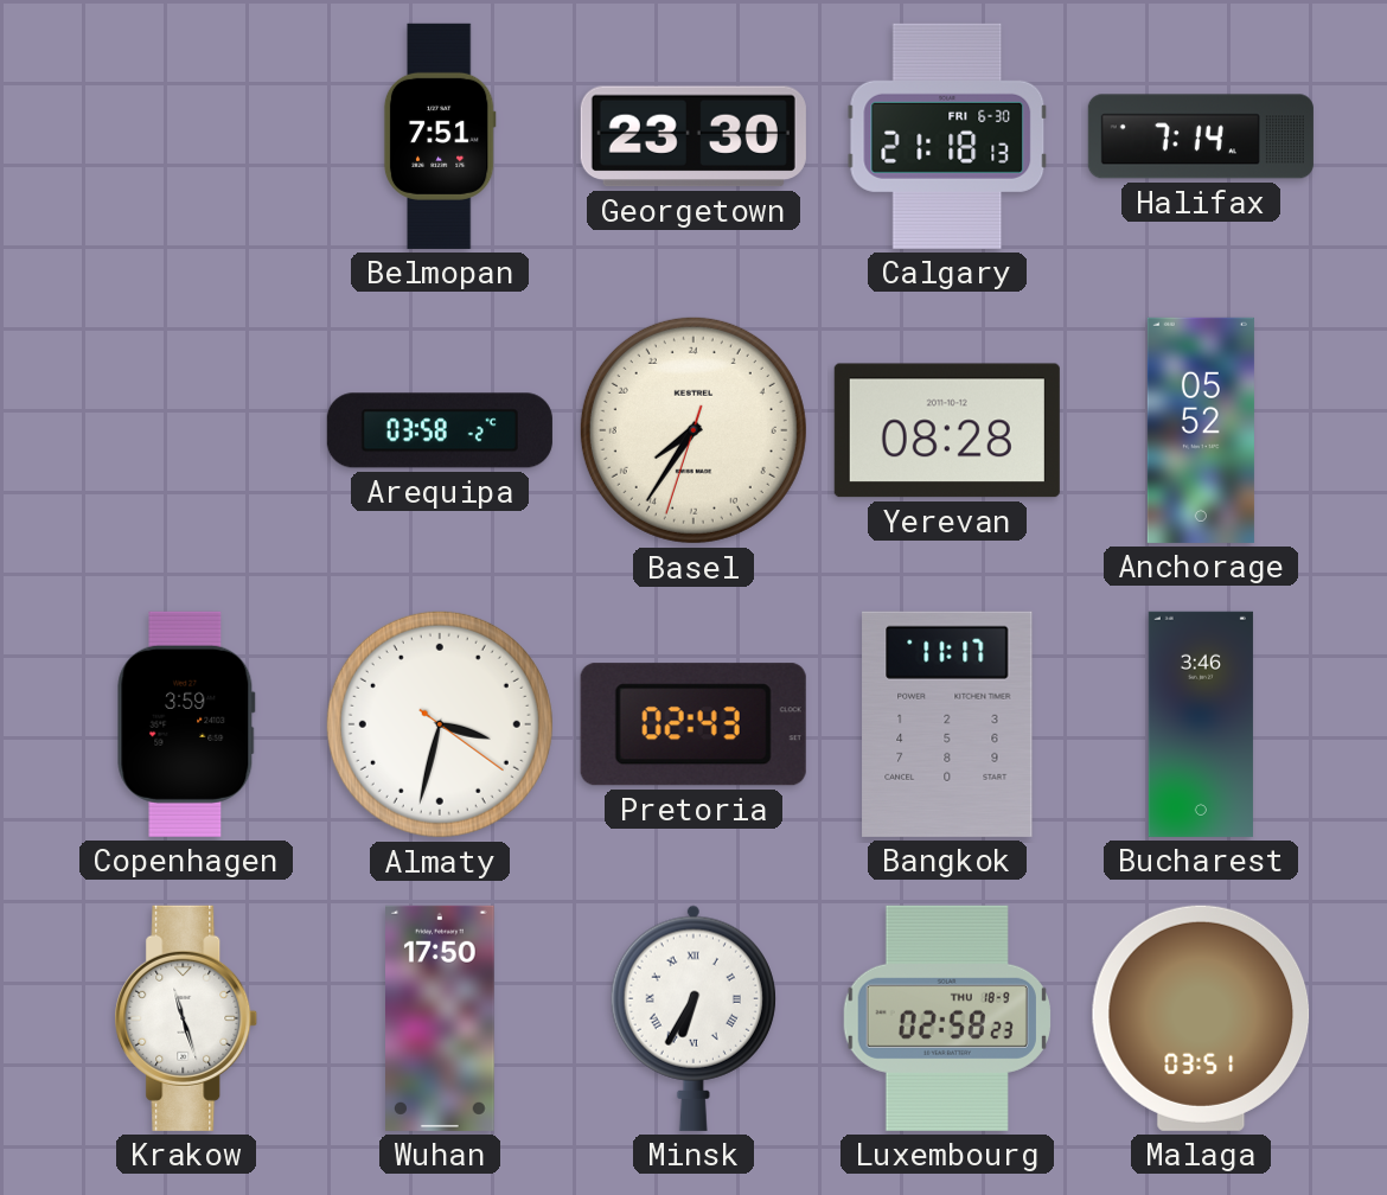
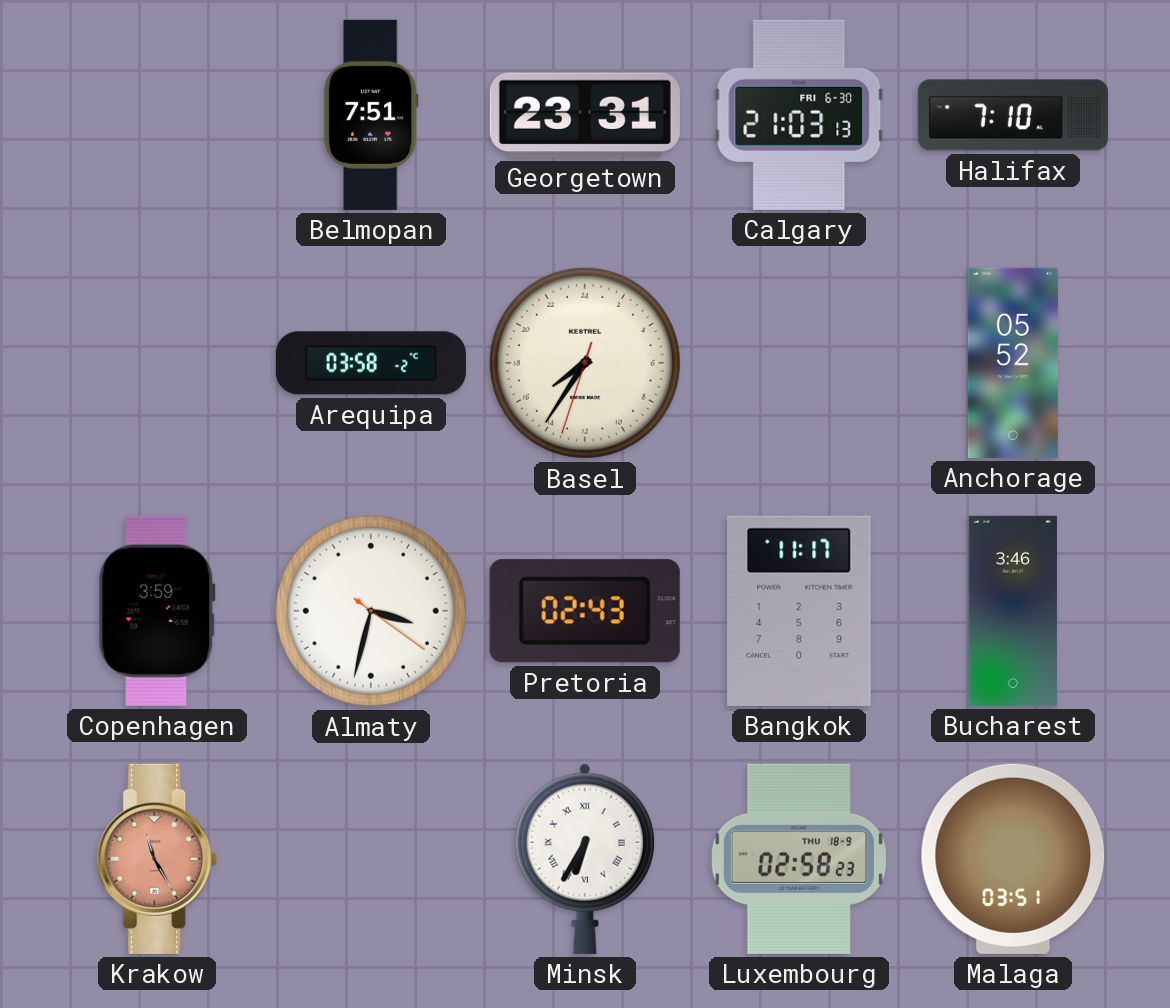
Georgetown: 23:30 -> 23:31 (585, 115)
Calgary: 21:18 -> 21:03 (799, 115)
Halifax: 7:14 -> 7:10 (1013, 115)
Yerevan: 08:28 -> none (947, 430)
Krakow: 11:27 -> 11:25 (157, 859)
Krakow dial: white -> salmon (157, 859)
Wuhan: 17:50 -> none (441, 1018)
